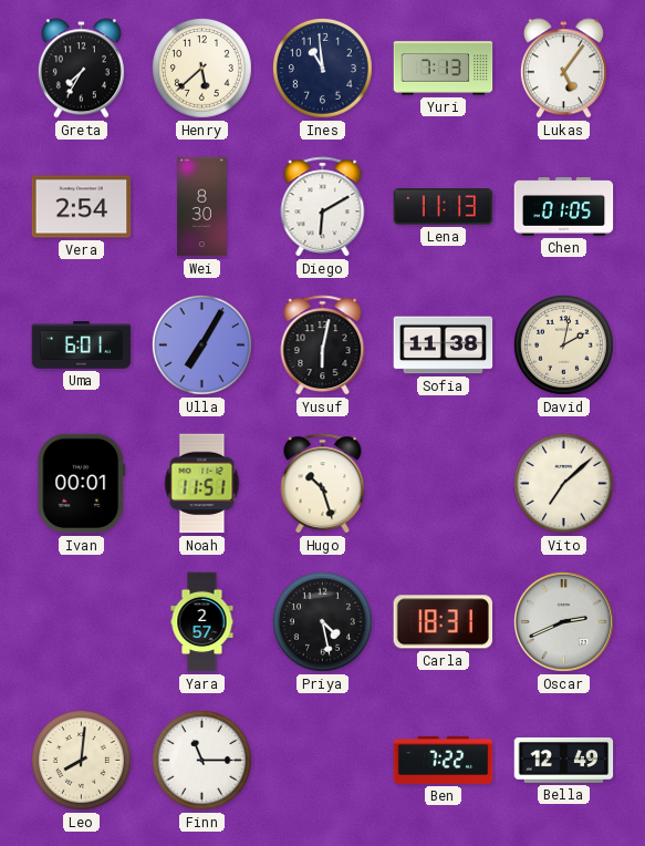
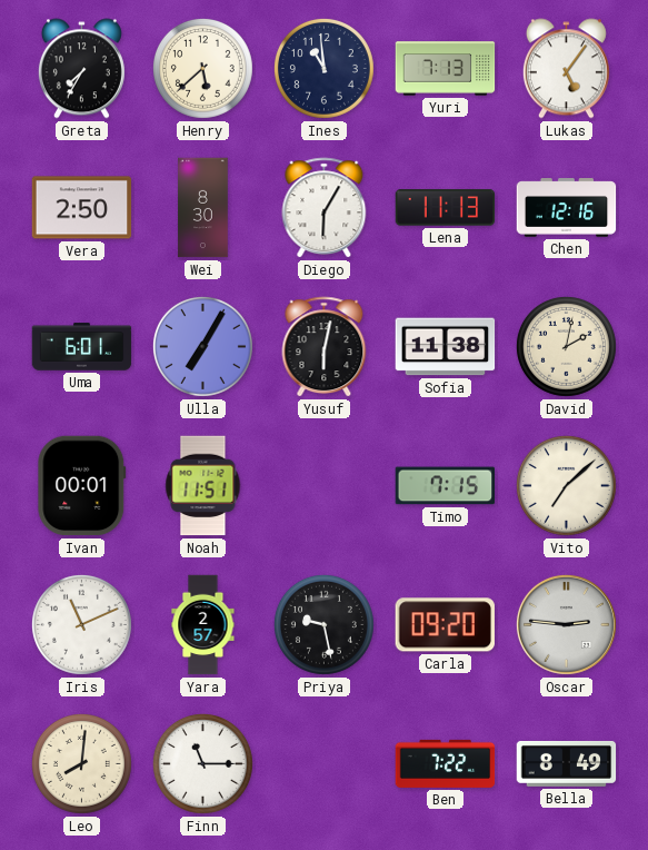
Vera: 2:54 -> 2:50 (82, 208)
Diego: 6:10 -> 6:05 (325, 208)
Chen: 01:05 -> 12:16 (567, 208)
Hugo: 10:27 -> none (323, 484)
Timo: none -> 7:15 (446, 486)
Iris: none -> 11:11 (81, 624)
Priya: 4:28 -> 9:28 (323, 624)
Carla: 18:31 -> 09:20 (445, 625)
Oscar: 2:41 -> 2:46 (566, 624)
Bella: 12:49 -> 8:49 (567, 763)
